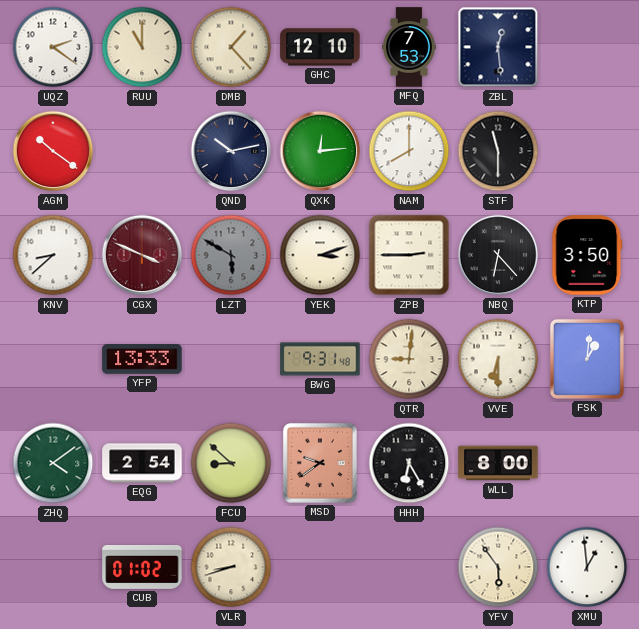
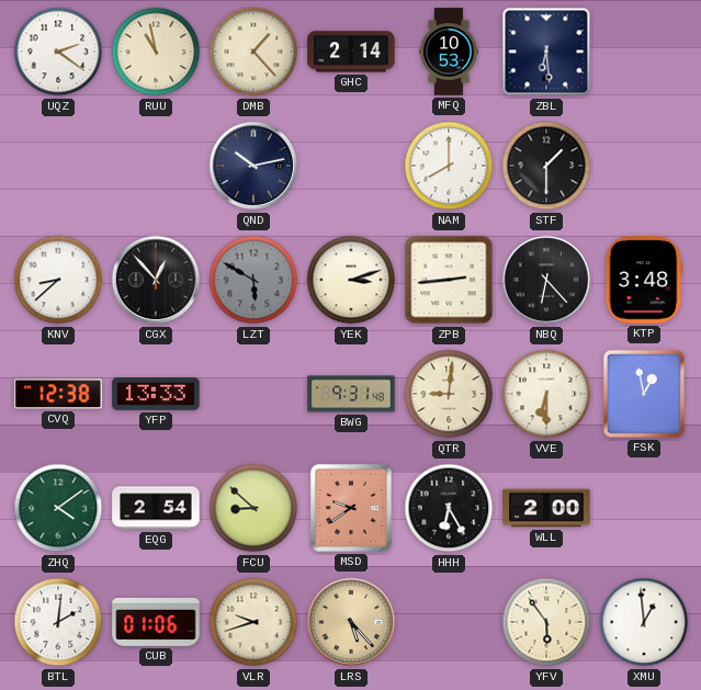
RUU: 11:00 -> 10:58 (156, 52)
GHC: 12:10 -> 2:14 (351, 52)
MFQ: 7:53 -> 10:53 (450, 52)
ZBL: 12:29 -> 6:29 (546, 52)
AGM: 10:21 -> none (53, 151)
QXK: 12:14 -> none (320, 151)
STF: 11:30 -> 1:30 (546, 166)
CGX: 3:49 -> 12:53 (156, 280)
CGX dial: burgundy -> black (156, 280)
ZPB: 2:45 -> 2:44 (449, 280)
KTP: 3:50 -> 3:48 (644, 280)
CVQ: none -> 12:38 (58, 394)
FSK: 1:01 -> 12:58 (644, 394)
WLL: 8:00 -> 2:00 (546, 508)
BTL: none -> 2:01 (58, 622)
CUB: 01:02 -> 01:06 (156, 623)
VLR: 8:42 -> 9:42 (253, 622)
LRS: none -> 5:23 (351, 622)
